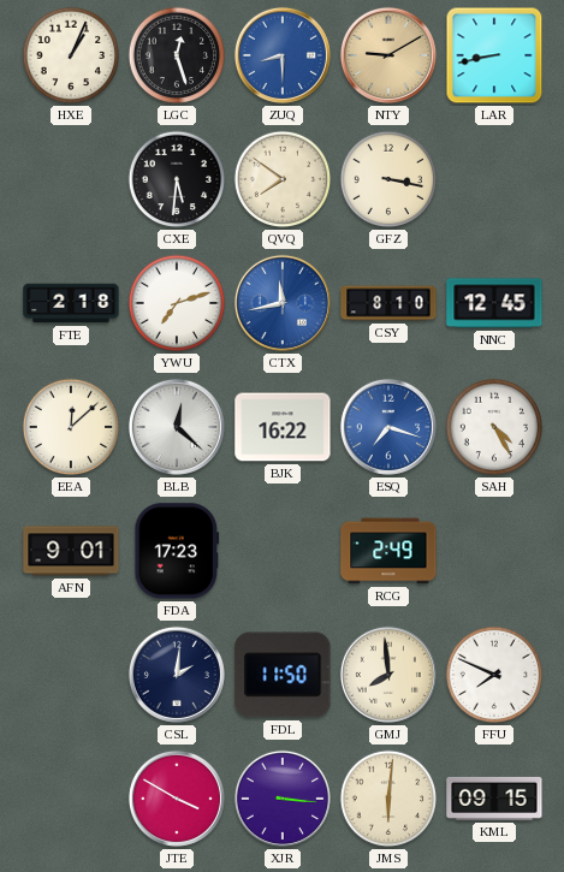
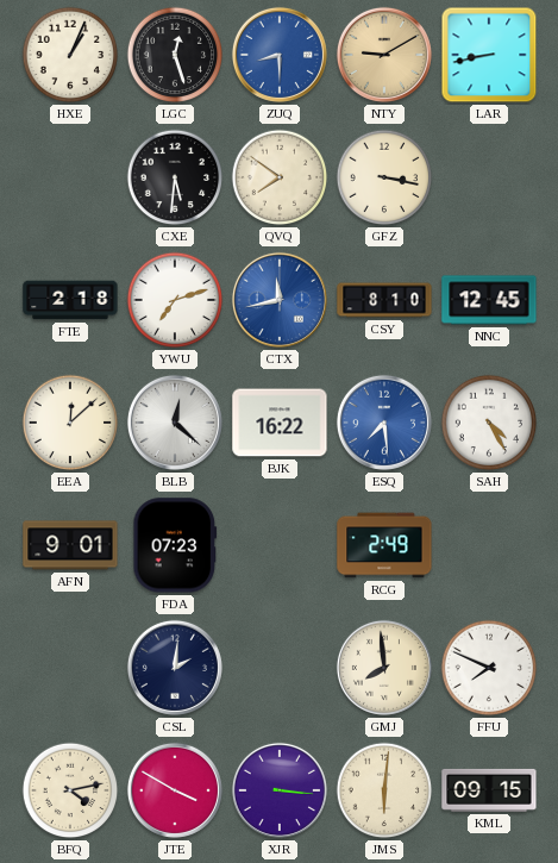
ESQ: 7:18 -> 7:29 (384, 423)
FDA: 17:23 -> 07:23 (175, 545)
FDL: 11:50 -> none (283, 675)
BFQ: none -> 4:13 (70, 790)
